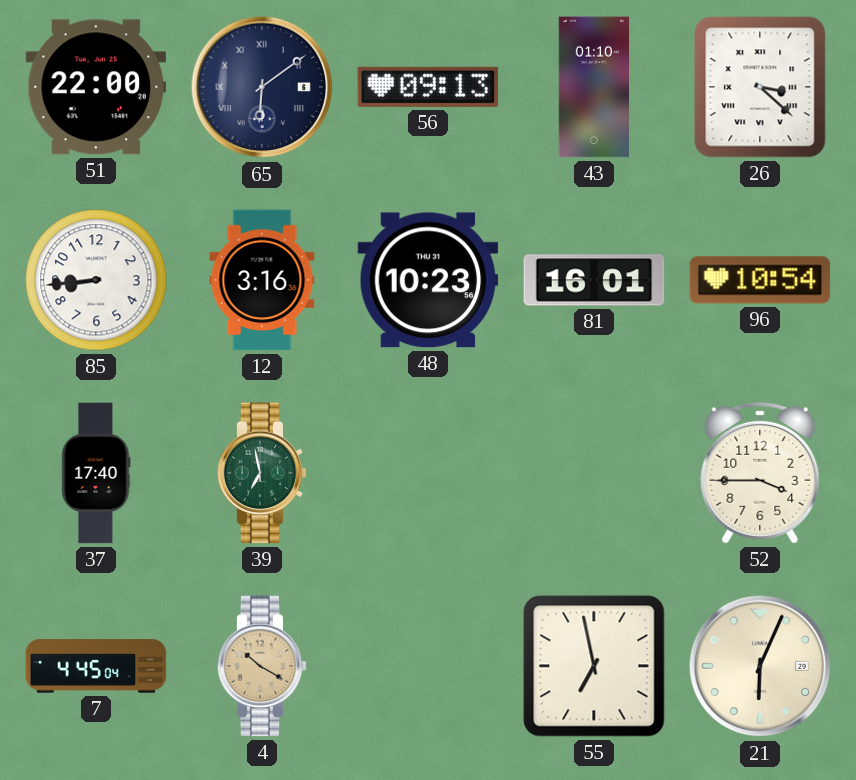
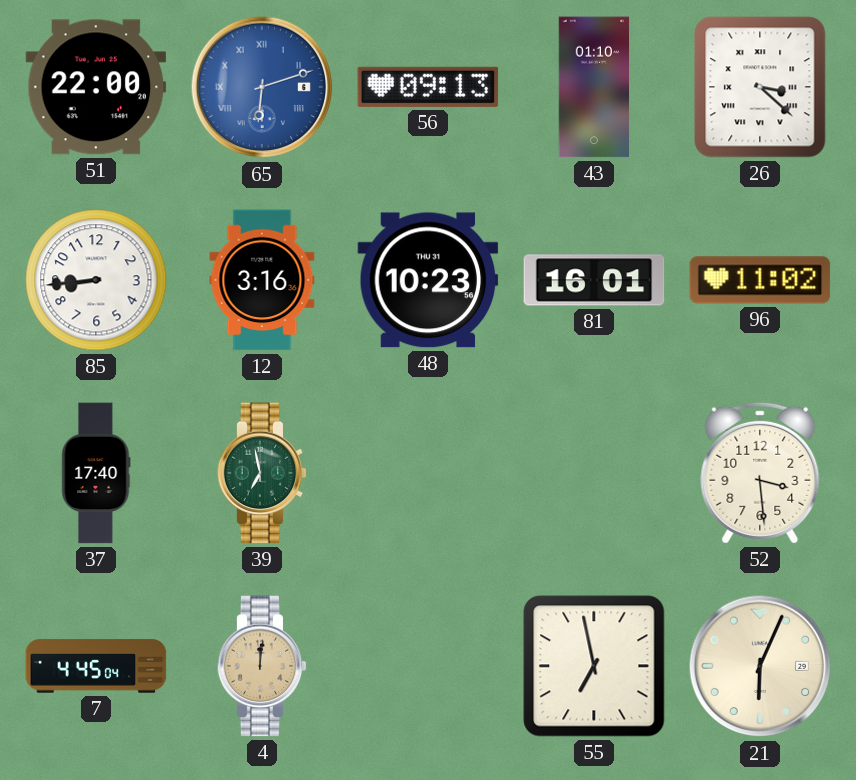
65: 6:09 -> 6:12 (262, 87)
65 dial: navy -> blue (262, 87)
96: 10:54 -> 11:02 (760, 280)
52: 3:45 -> 3:29 (760, 473)
4: 10:20 -> 12:01 (262, 666)
